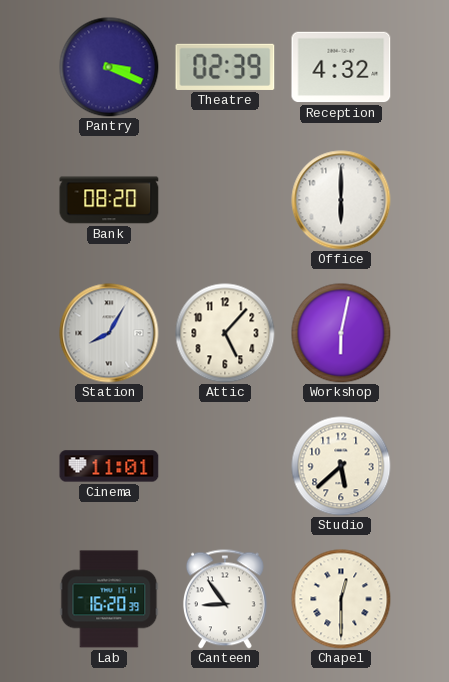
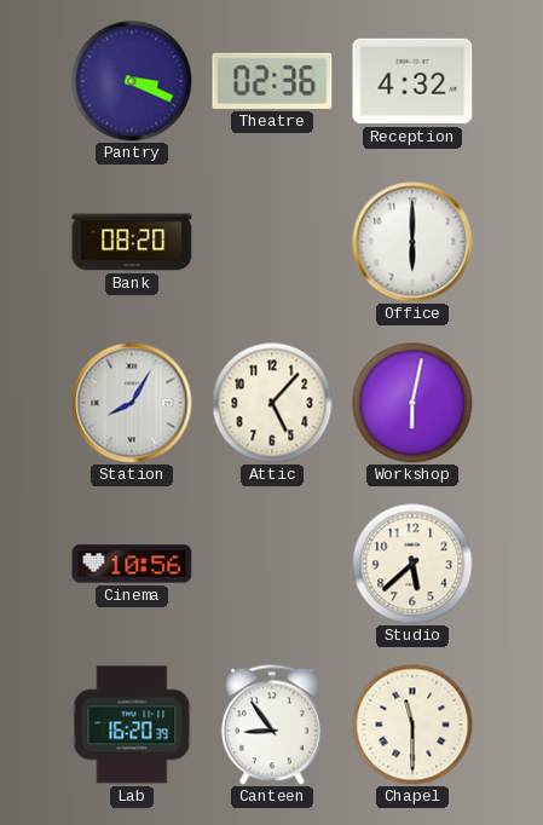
Theatre: 02:39 -> 02:36 (272, 81)
Cinema: 11:01 -> 10:56 (132, 564)
Chapel: 12:30 -> 11:30 (412, 725)
